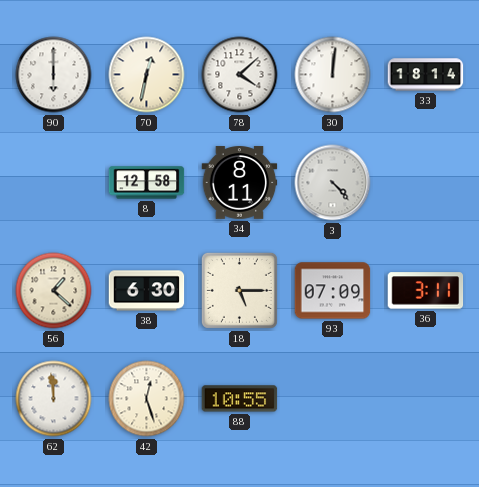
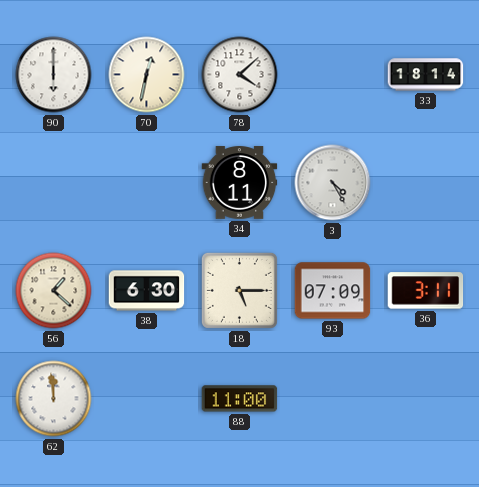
30: 12:01 -> none (333, 75)
8: 12:58 -> none (147, 183)
3: 4:23 -> 4:25 (333, 183)
42: 12:27 -> none (147, 399)
88: 10:55 -> 11:00 (240, 399)
